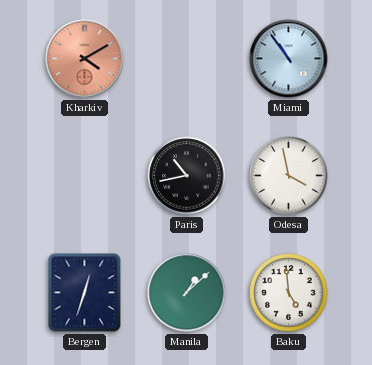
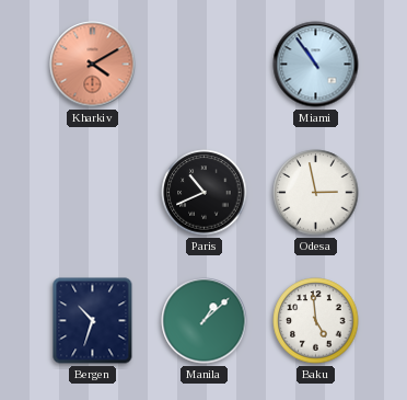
Paris: 10:43 -> 10:41 (205, 193)
Odesa: 3:58 -> 2:58 (316, 193)
Bergen: 12:33 -> 10:33 (93, 321)
